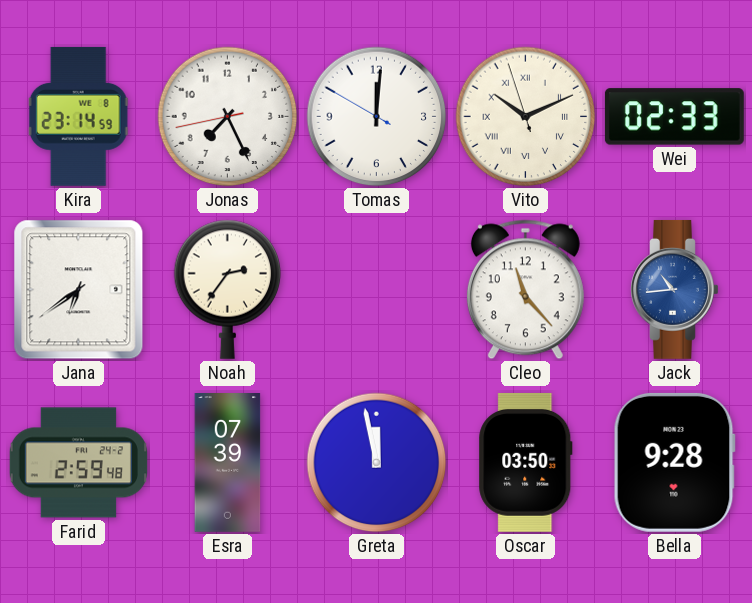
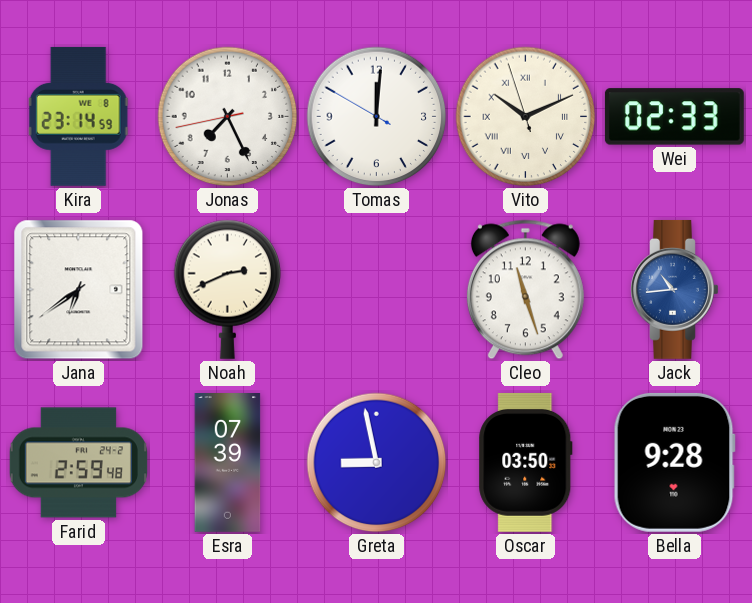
Noah: 2:36 -> 2:41 (228, 289)
Cleo: 11:23 -> 11:27 (525, 290)
Greta: 11:58 -> 8:58 (377, 463)
